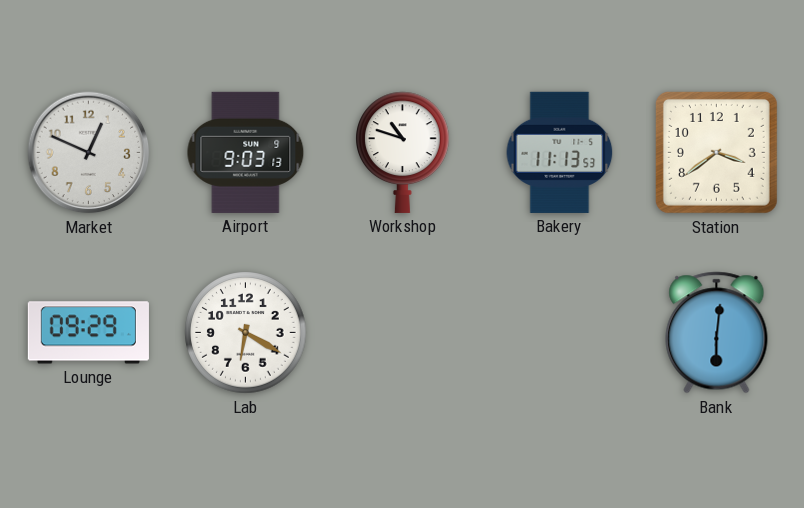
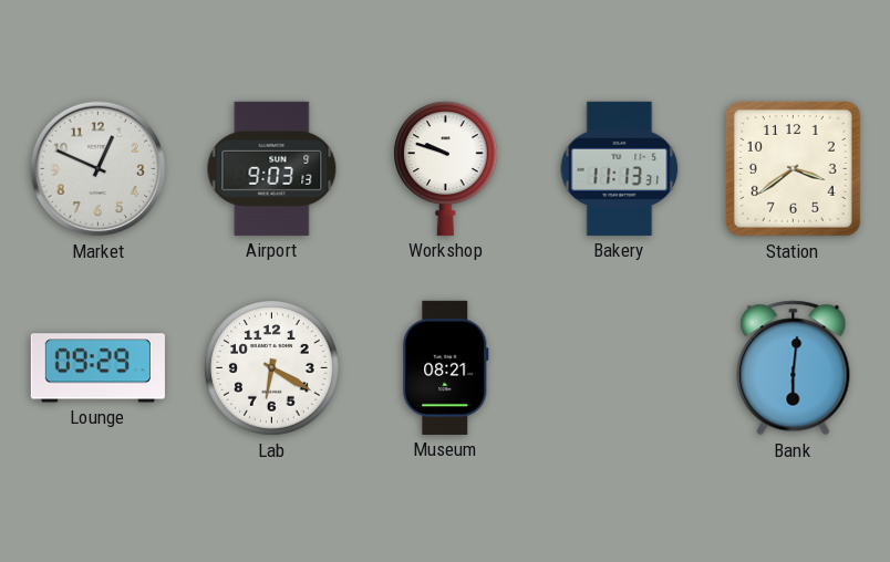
Workshop: 10:48 -> 9:48 (446, 168)
Bakery: 11:13:53 -> 11:13:31 (620, 168)
Museum: none -> 08:21 (446, 367)
